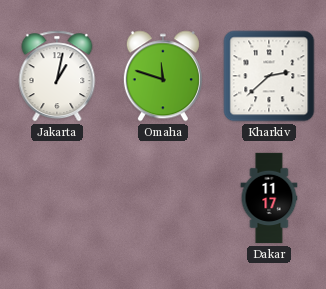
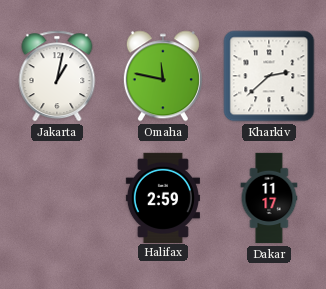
Omaha: 11:48 -> 11:47 (163, 76)
Halifax: none -> 2:59 (163, 197)
